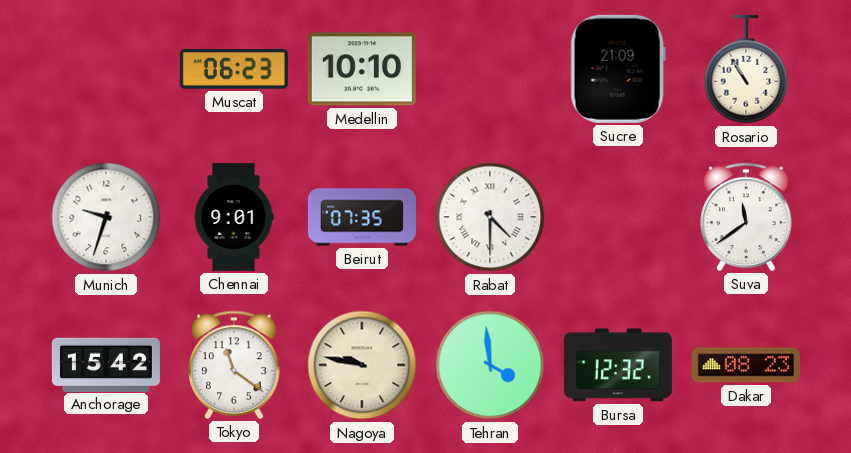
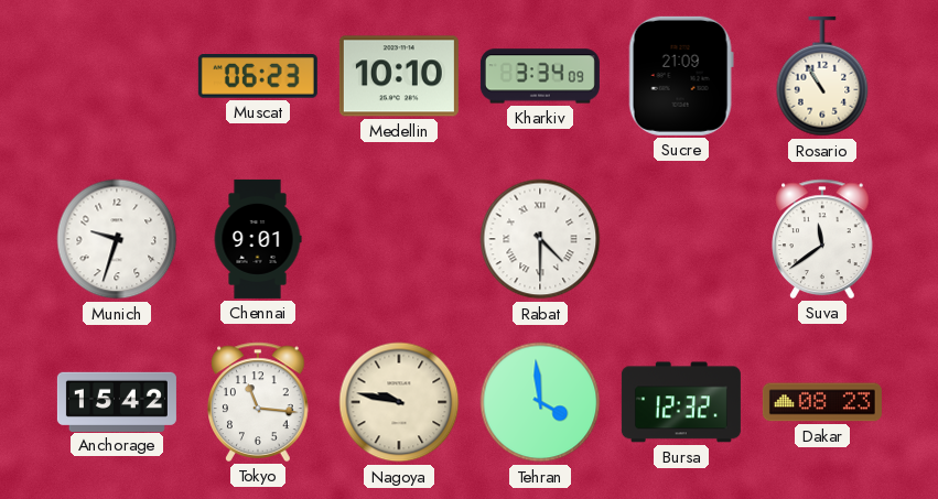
Kharkiv: none -> 3:34 (540, 76)
Beirut: 07:35 -> none (362, 217)
Tokyo: 11:21 -> 11:16 (258, 402)
